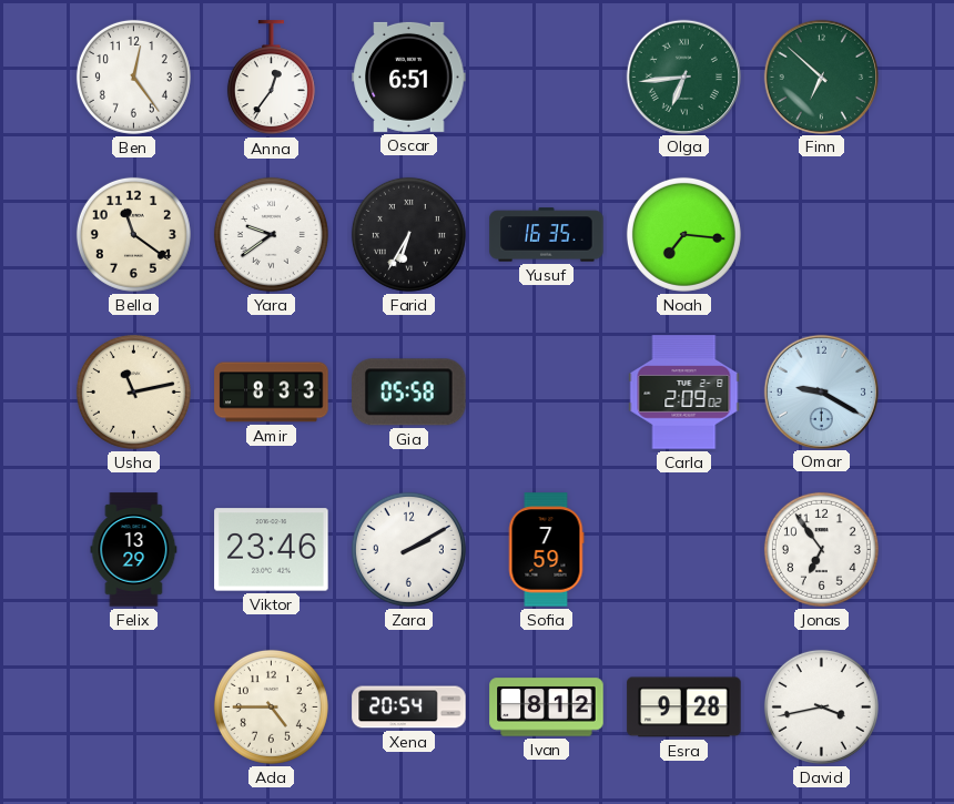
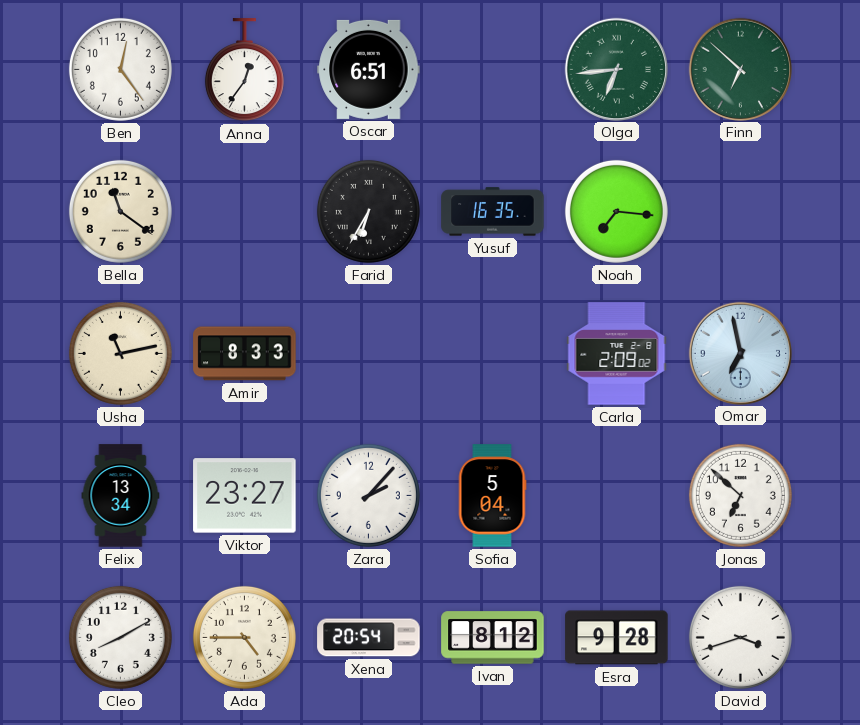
Yara: 9:39 -> none (271, 234)
Gia: 05:58 -> none (409, 393)
Omar: 9:20 -> 6:58 (740, 353)
Felix: 13:29 -> 13:34 (121, 496)
Viktor: 23:46 -> 23:27 (245, 496)
Zara: 2:10 -> 2:07 (368, 495)
Sofia: 7:59 -> 5:04 (492, 496)
Jonas: 6:54 -> 6:52 (740, 495)
Cleo: none -> 8:10 (120, 637)
David: 3:43 -> 3:42 (740, 637)
